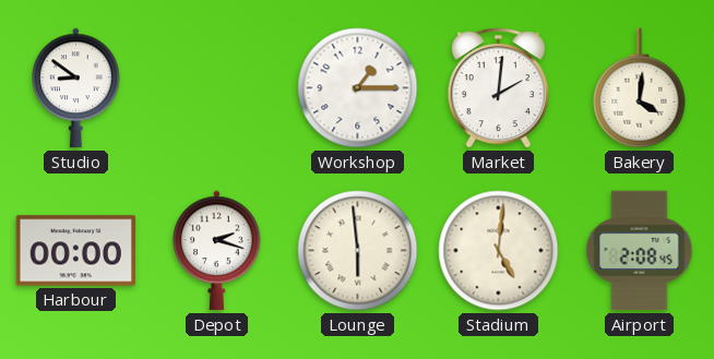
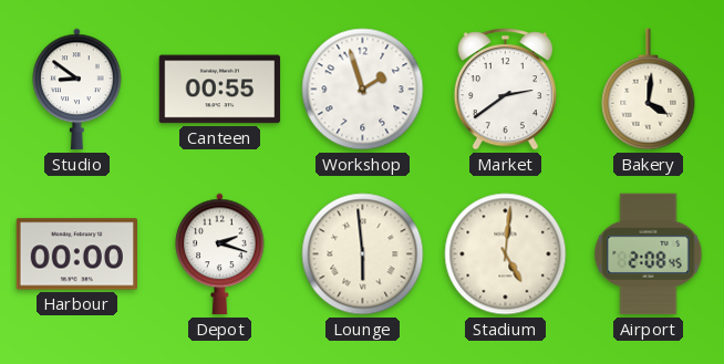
Canteen: none -> 00:55 (220, 90)
Workshop: 1:15 -> 1:57 (363, 90)
Market: 2:01 -> 2:39 (505, 90)
